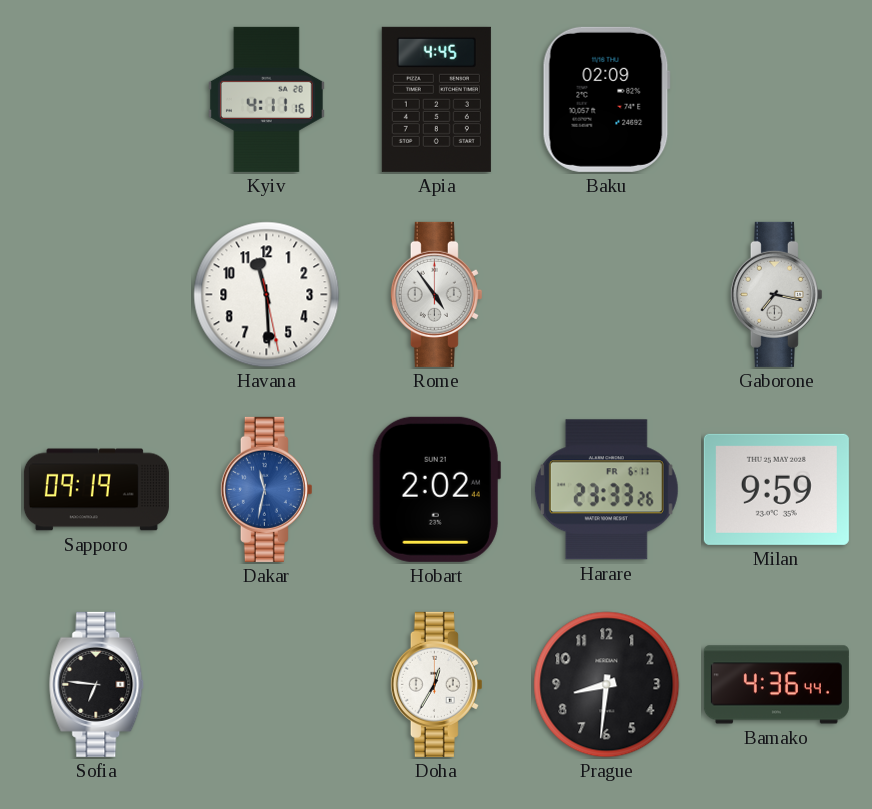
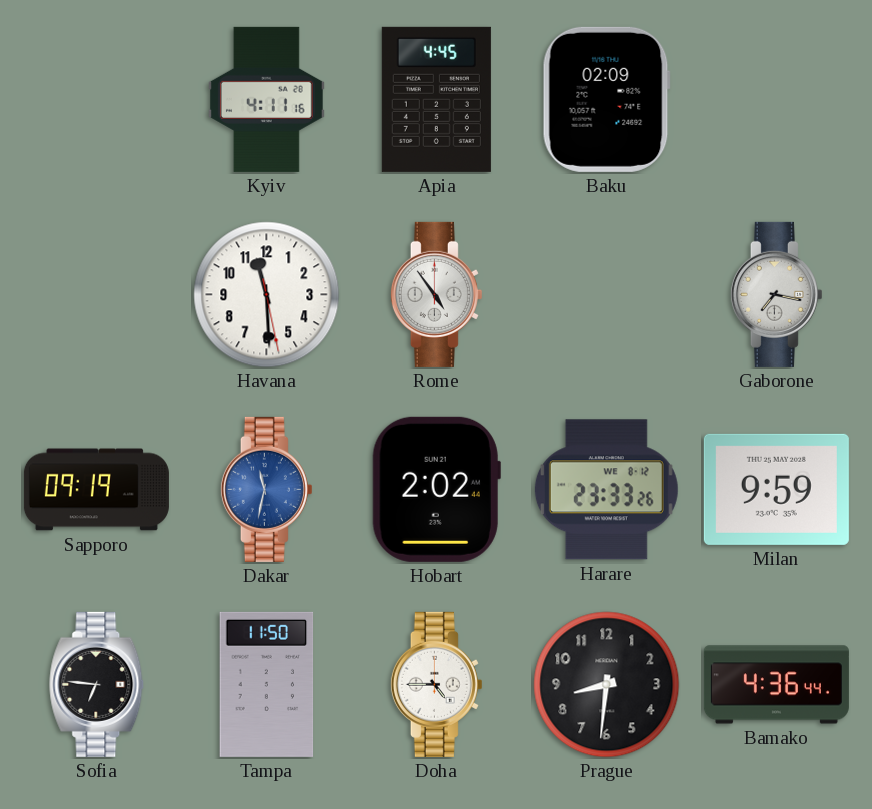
Harare date: FR 6-11 -> WE 8-12 (606, 490)
Tampa: none -> 11:50 (267, 684)
Doha: 12:35 -> 4:45 (436, 684)
